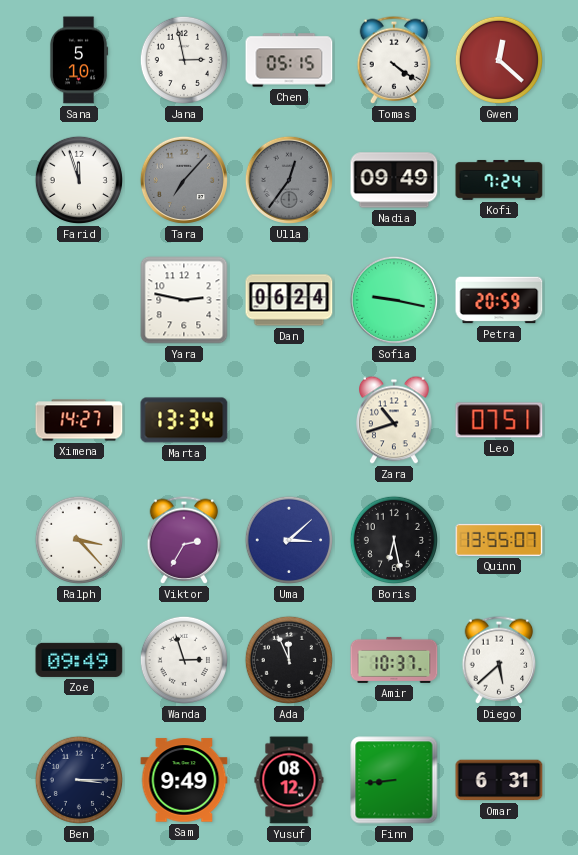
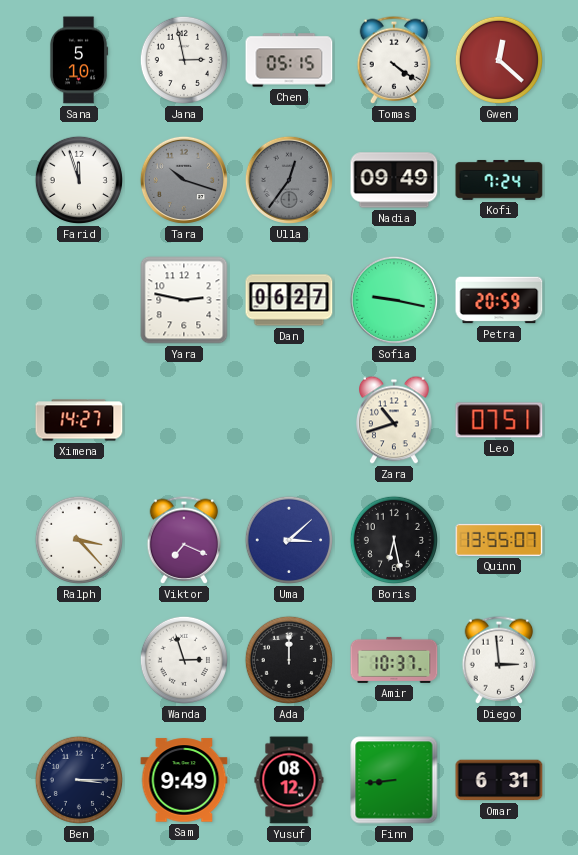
Tara: 7:07 -> 10:18 (184, 180)
Dan: 06:24 -> 06:27 (289, 300)
Marta: 13:34 -> none (184, 420)
Viktor: 2:35 -> 7:19 (184, 540)
Zoe: 09:49 -> none (79, 660)
Ada: 11:56 -> 12:00 (289, 660)
Diego: 5:38 -> 2:59 (499, 660)
